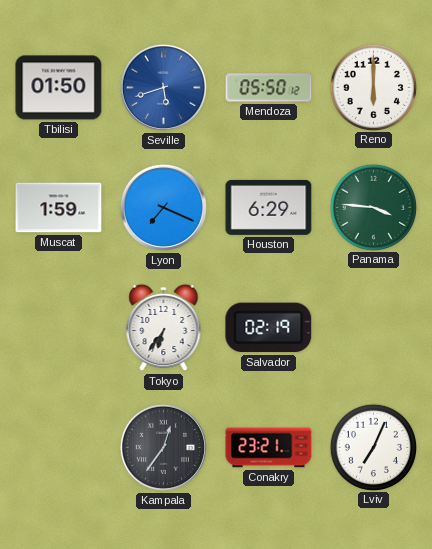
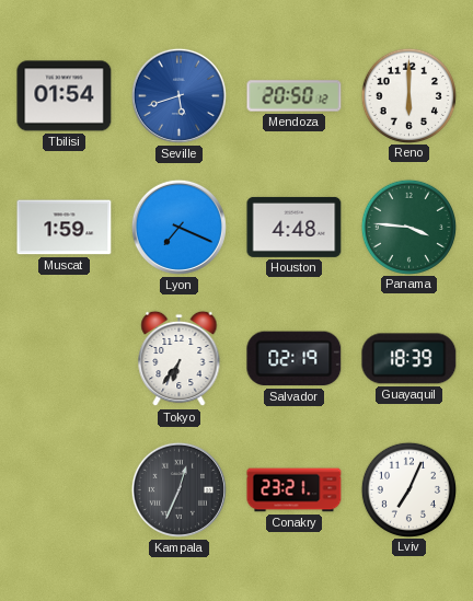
Tbilisi: 01:50 -> 01:54 (65, 96)
Mendoza: 05:50 -> 20:50 (295, 96)
Houston: 6:29 -> 4:48 (295, 227)
Guayaquil: none -> 18:39 (409, 359)
Kampala: 12:36 -> 12:34 (178, 489)
